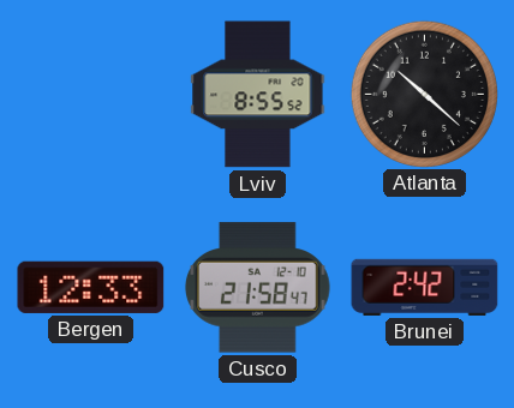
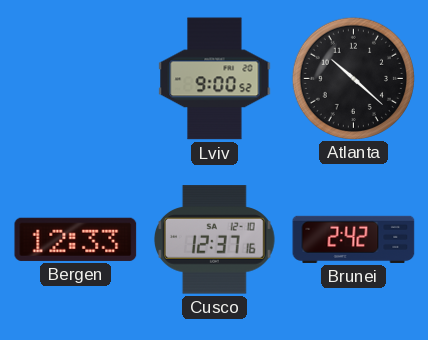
Lviv: 8:55 -> 9:00 (215, 79)
Cusco: 21:58 -> 12:37 (215, 240)
